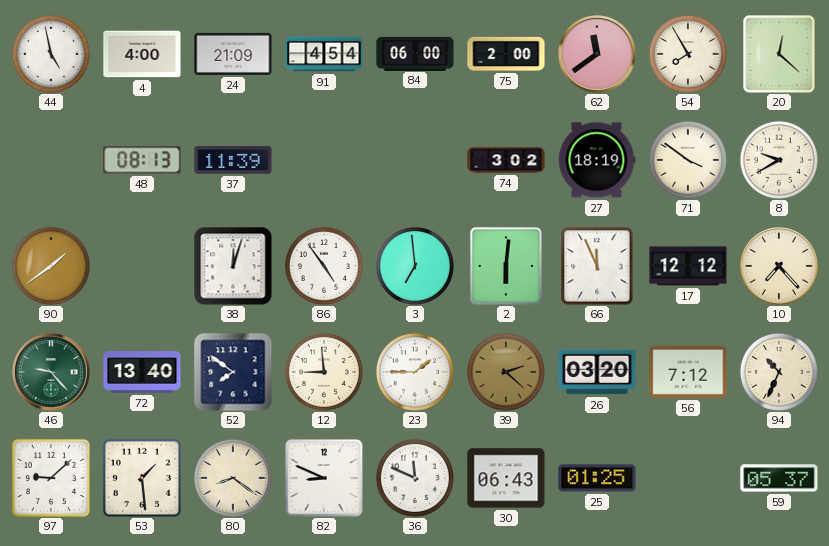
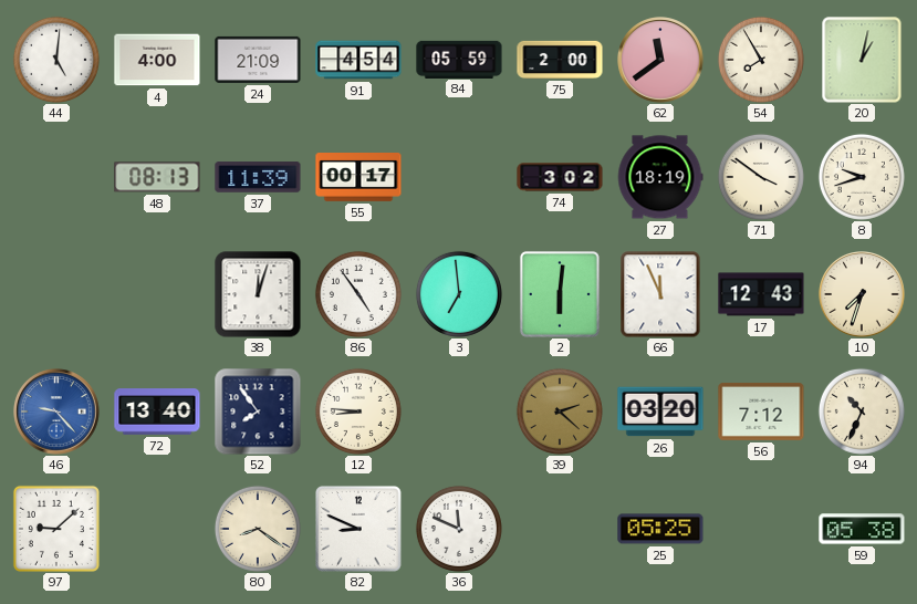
44: 4:58 -> 5:01 (56, 60)
84: 06:00 -> 05:59 (459, 59)
20: 12:22 -> 1:02 (862, 60)
55: none -> 00:17 (358, 178)
8: 9:40 -> 9:42 (862, 177)
90: 1:39 -> none (51, 266)
17: 12:12 -> 12:43 (761, 294)
10: 7:23 -> 7:33 (862, 294)
46 dial: green -> blue (56, 412)
52: 7:51 -> 7:54 (258, 412)
12: 8:59 -> 8:46 (358, 412)
23: 1:45 -> none (415, 372)
53: 1:29 -> none (142, 478)
30: 06:43 -> none (506, 478)
25: 01:25 -> 05:25 (660, 529)
59: 05:37 -> 05:38 (862, 529)
